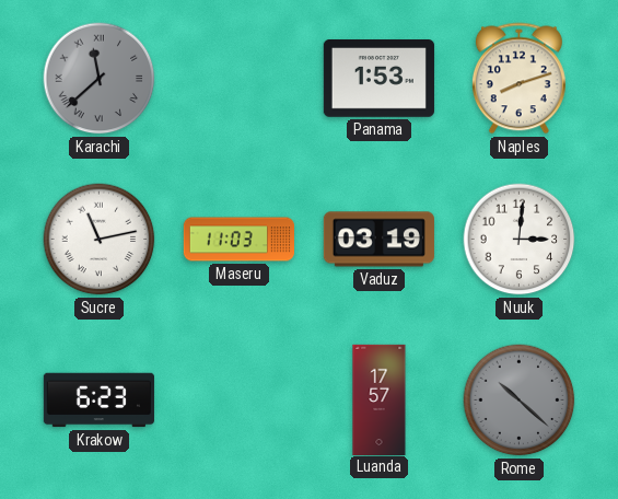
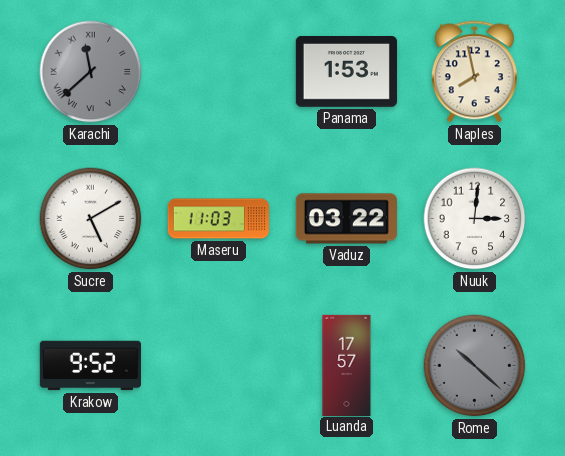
Naples: 8:12 -> 7:58 (474, 72)
Sucre: 11:13 -> 5:10 (91, 219)
Vaduz: 03:19 -> 03:22 (346, 219)
Krakow: 6:23 -> 9:52 (90, 366)
